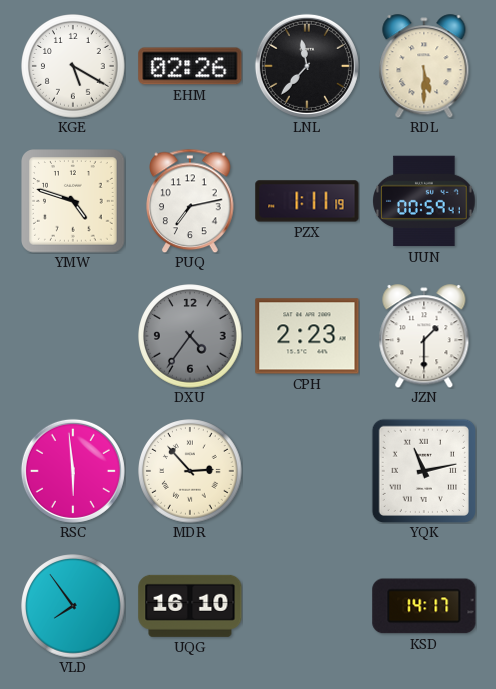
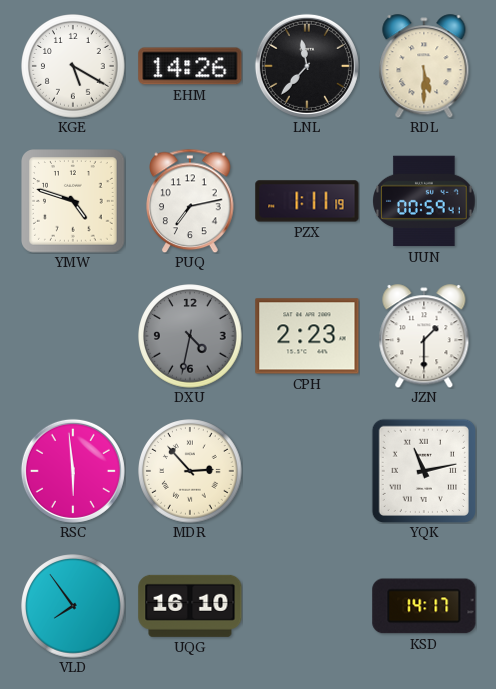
EHM: 02:26 -> 14:26 (190, 66)
DXU: 4:36 -> 4:32 (190, 336)
